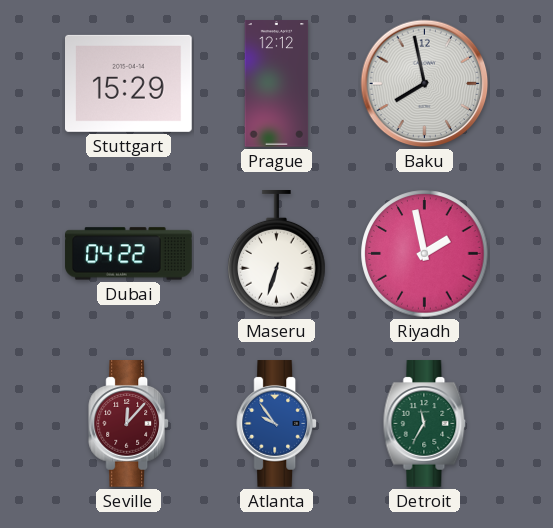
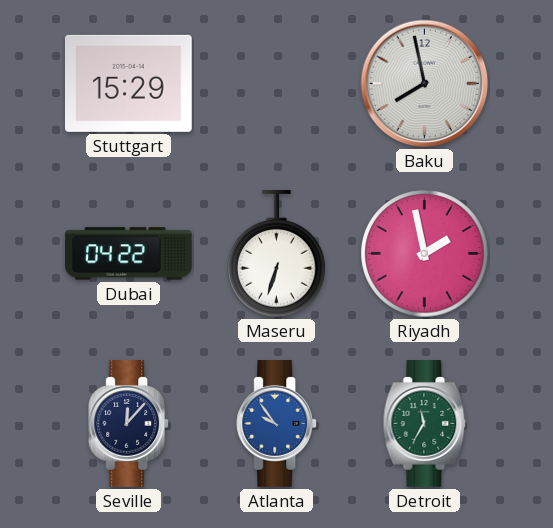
Prague: 12:12 -> none (277, 84)
Seville dial: burgundy -> navy (129, 424)
